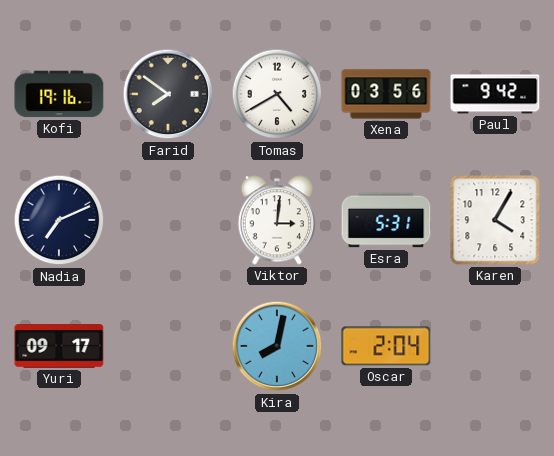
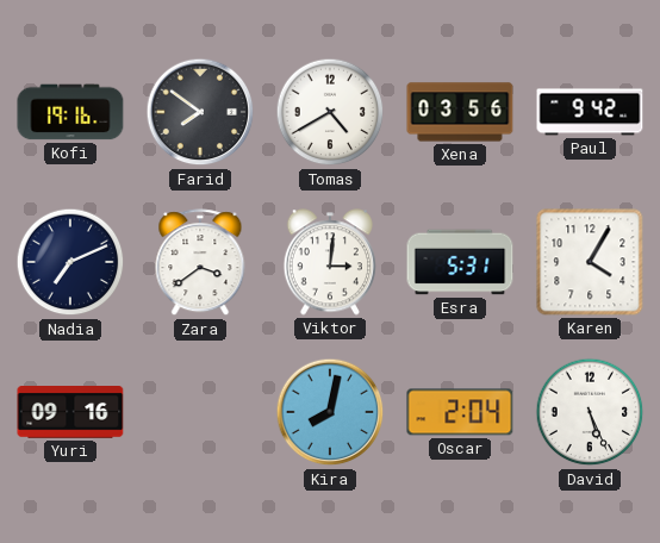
Zara: none -> 3:39 (200, 263)
Yuri: 09:17 -> 09:16 (70, 412)
David: none -> 5:26 (590, 412)
